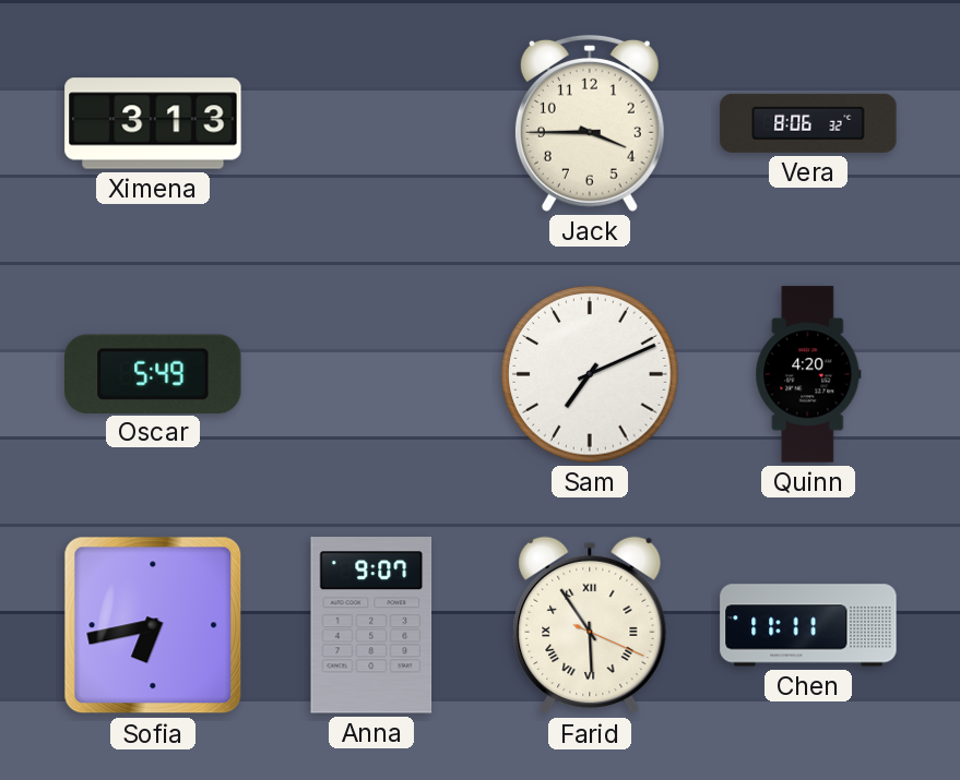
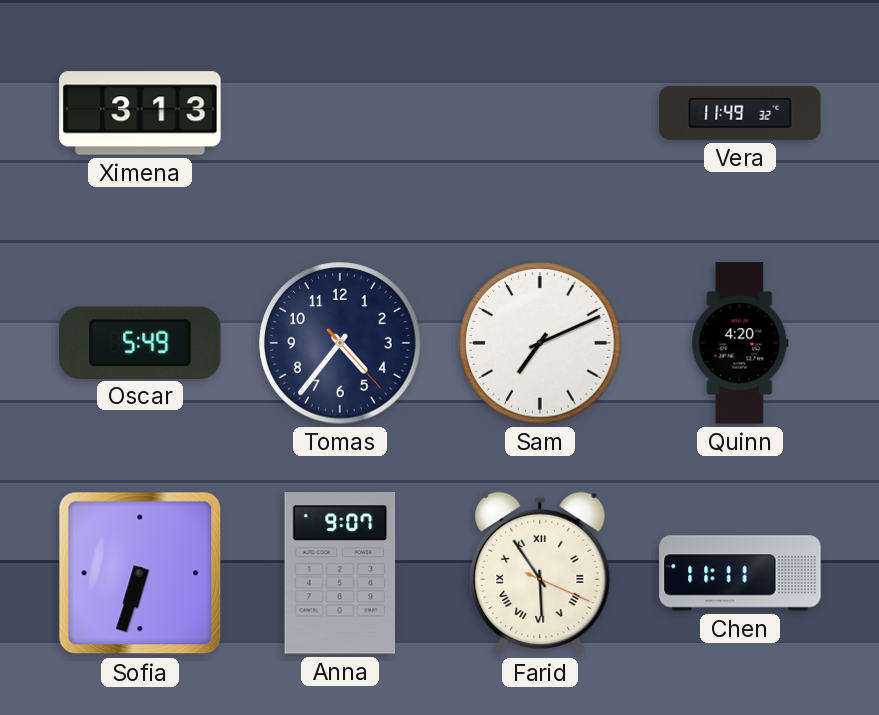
Jack: 3:45 -> none (590, 123)
Vera: 8:06 -> 11:49 (740, 113)
Tomas: none -> 4:36 (340, 343)
Sofia: 6:43 -> 6:33 (140, 573)
